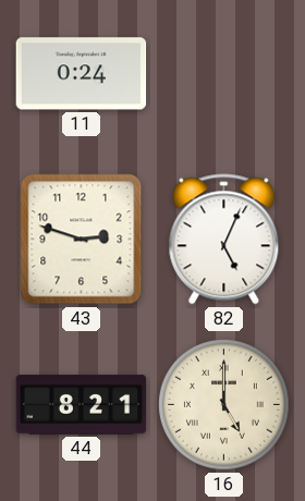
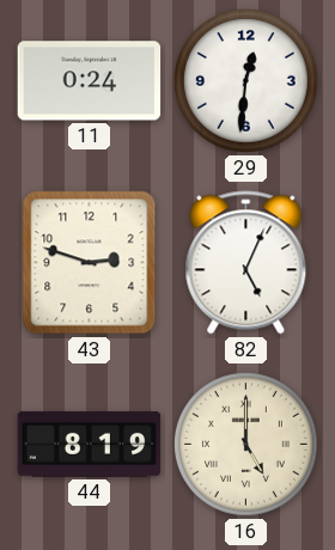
29: none -> 12:31 (245, 80)
44: 8:21 -> 8:19 (90, 445)
